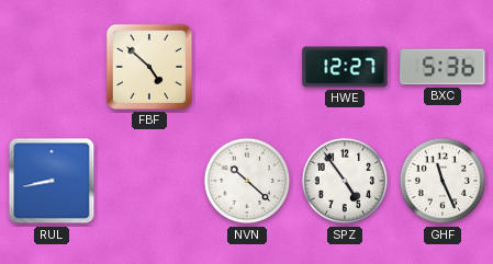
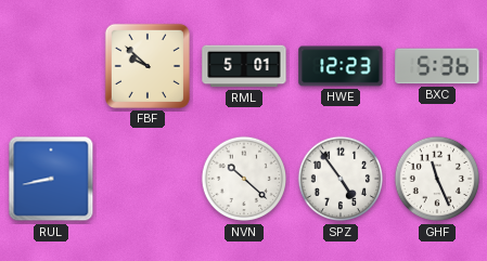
FBF: 4:52 -> 9:52 (148, 66)
RML: none -> 5:01 (244, 66)
HWE: 12:27 -> 12:23 (341, 66)
